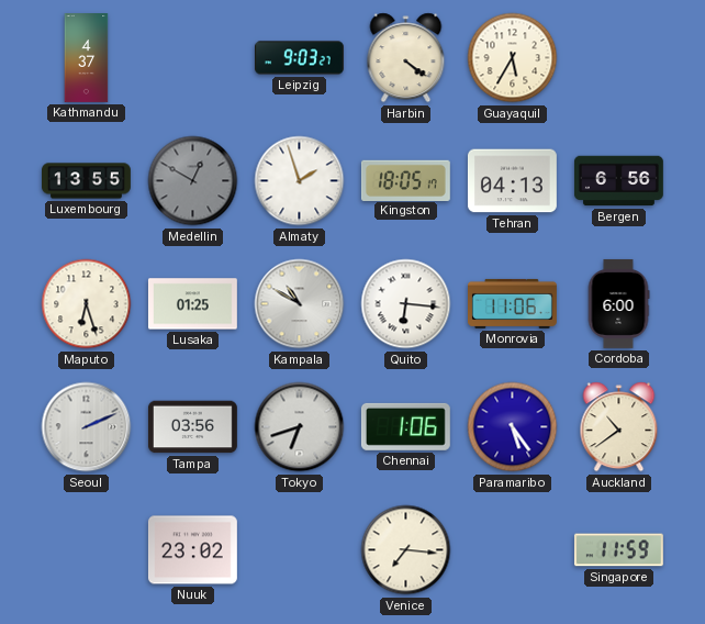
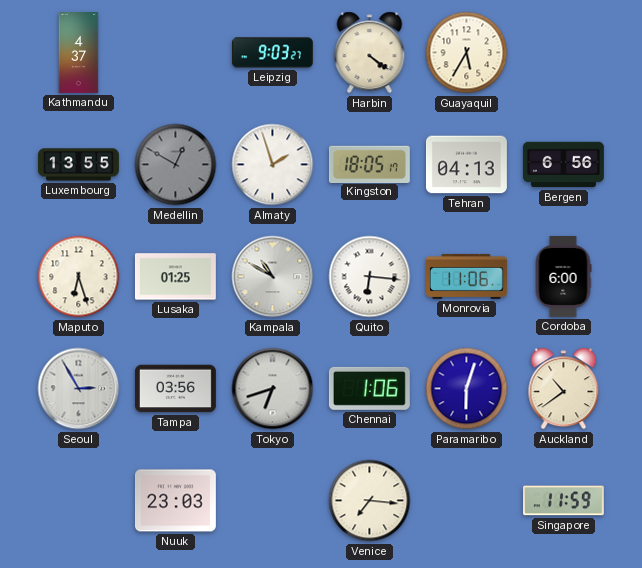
Seoul: 2:11 -> 2:55 (79, 389)
Paramaribo: 5:24 -> 6:03 (467, 389)
Nuuk: 23:02 -> 23:03 (175, 501)
